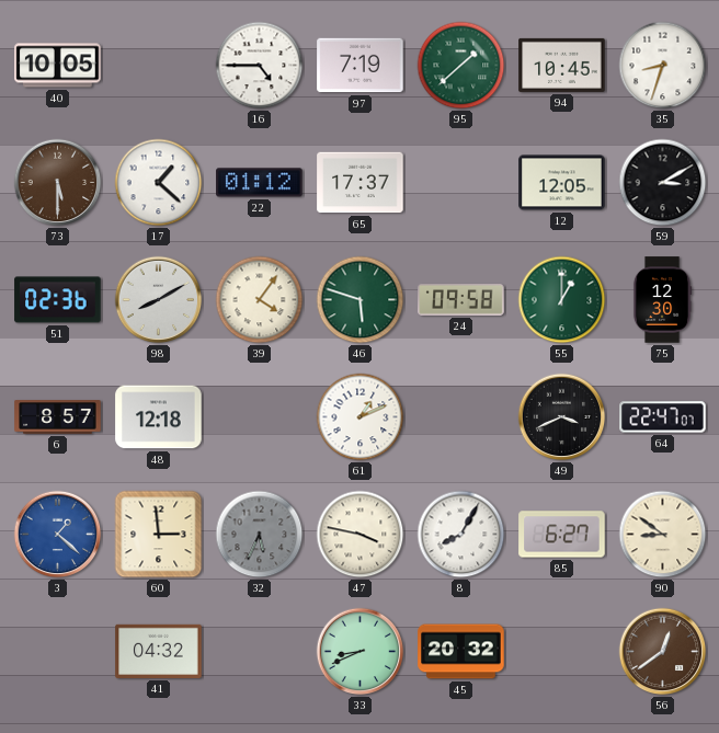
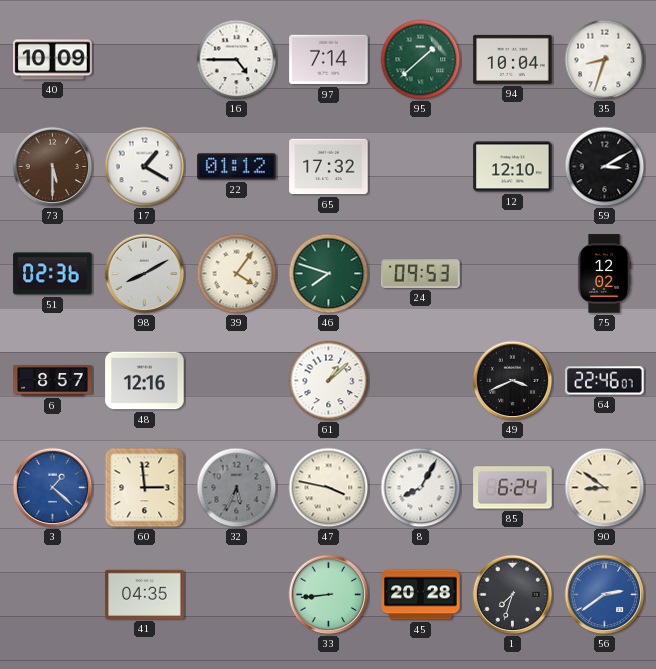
40: 10:05 -> 10:09 (53, 60)
97: 7:19 -> 7:14 (329, 60)
94: 10:45 -> 10:04 (513, 59)
17: 1:22 -> 1:20 (145, 167)
65: 17:37 -> 17:32 (329, 167)
12: 12:05 -> 12:10 (513, 167)
46: 5:48 -> 7:48 (329, 274)
24: 09:58 -> 09:53 (421, 274)
55: 1:00 -> none (562, 300)
75: 12:30 -> 12:02 (604, 274)
48: 12:18 -> 12:16 (145, 381)
61: 1:11 -> 1:08 (329, 381)
64: 22:47 -> 22:46 (605, 381)
85: 6:27 -> 6:24 (513, 488)
41: 04:32 -> 04:35 (145, 594)
33: 8:41 -> 8:44 (329, 595)
45: 20:32 -> 20:28 (421, 595)
1: none -> 7:33 (513, 595)
56: 12:39 -> 2:39 (605, 595)
56 dial: brown -> blue (605, 595)
